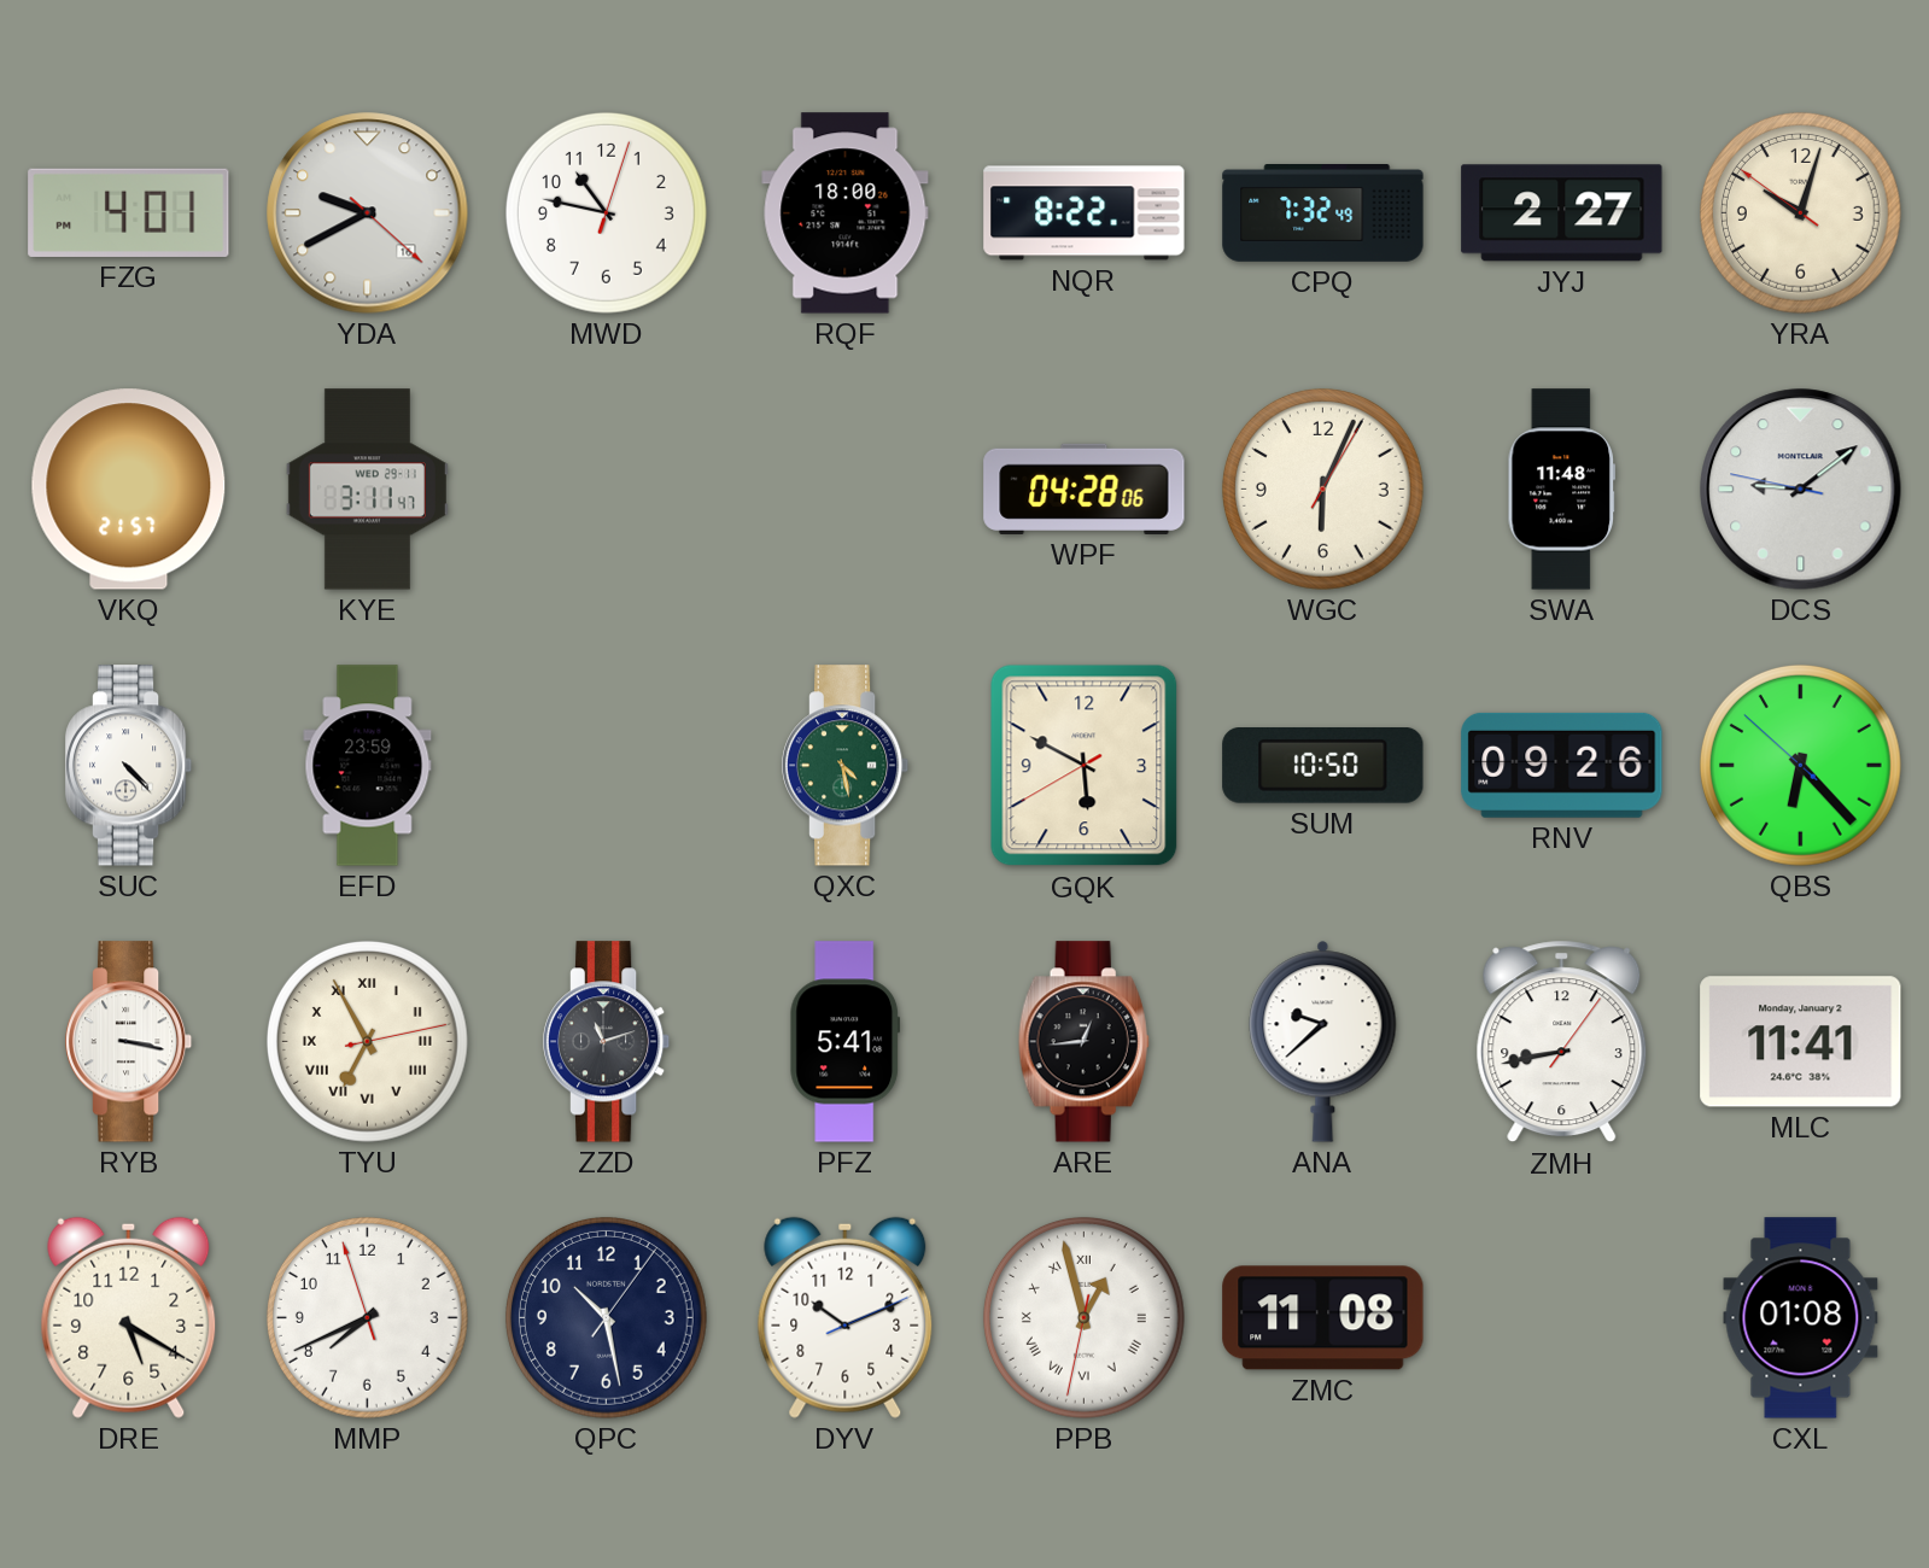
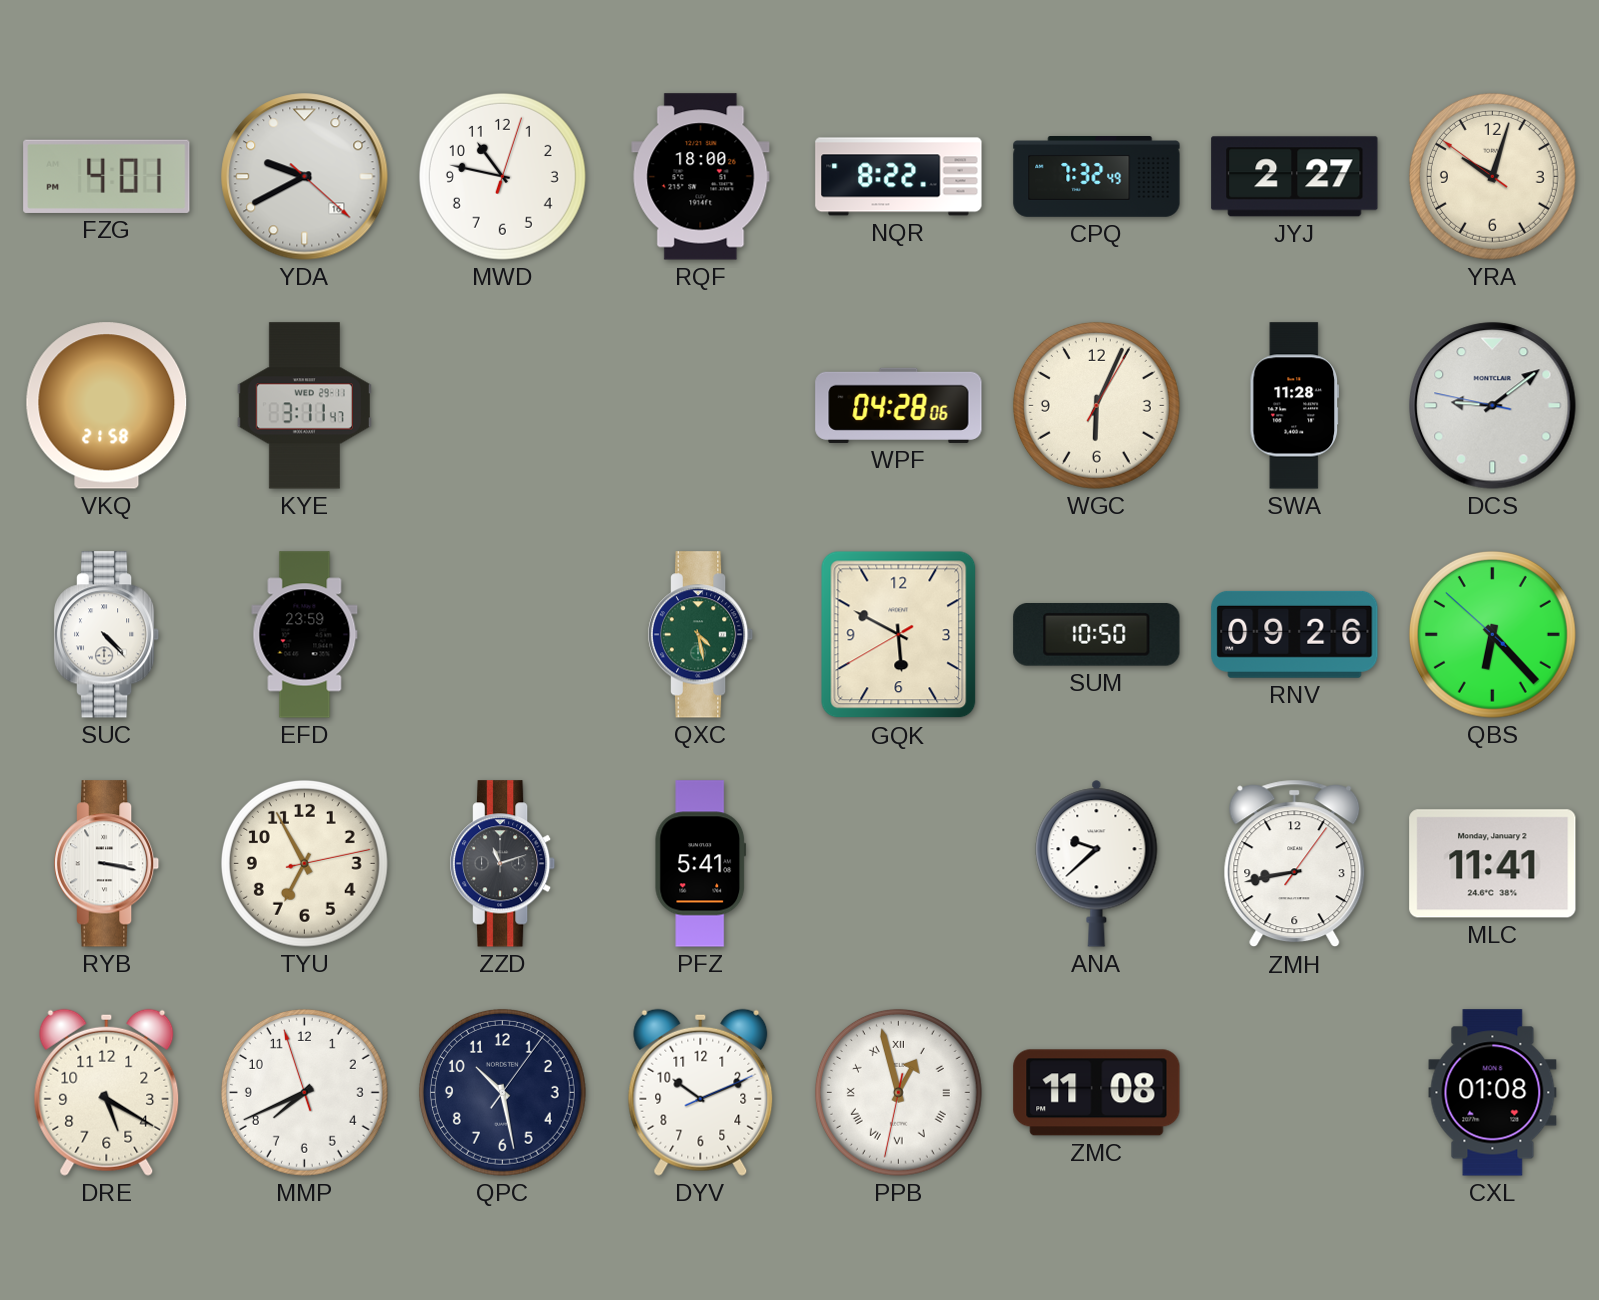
VKQ: 21:57 -> 21:58 (107, 406)
SWA: 11:48 -> 11:28 (1294, 406)
TYU numerals: Roman -> Arabic (304, 863)
ARE: 12:44 -> none (1083, 1042)
